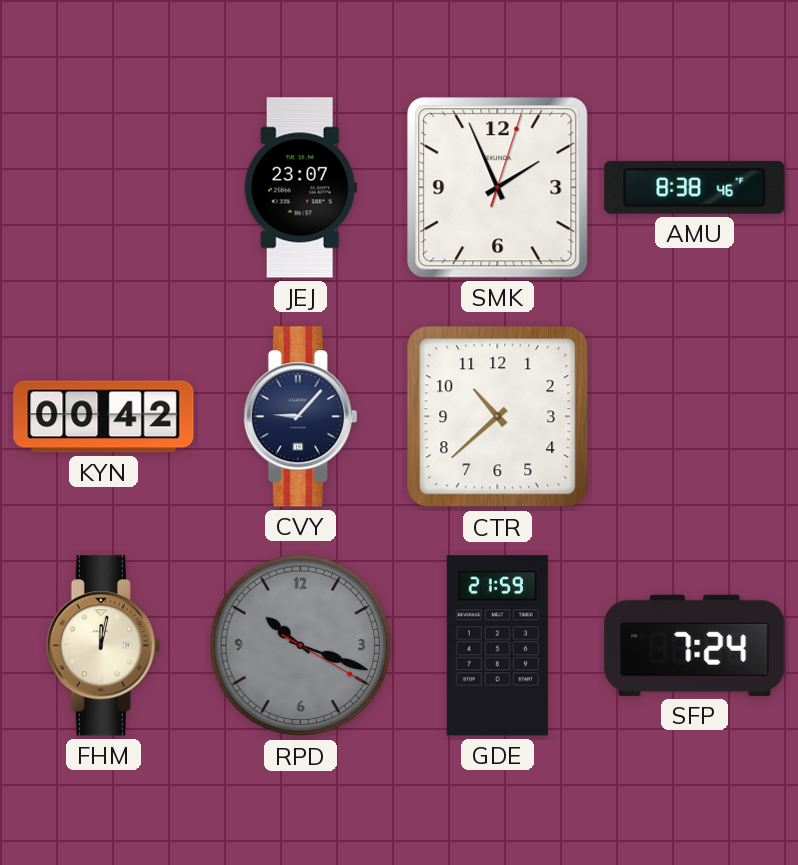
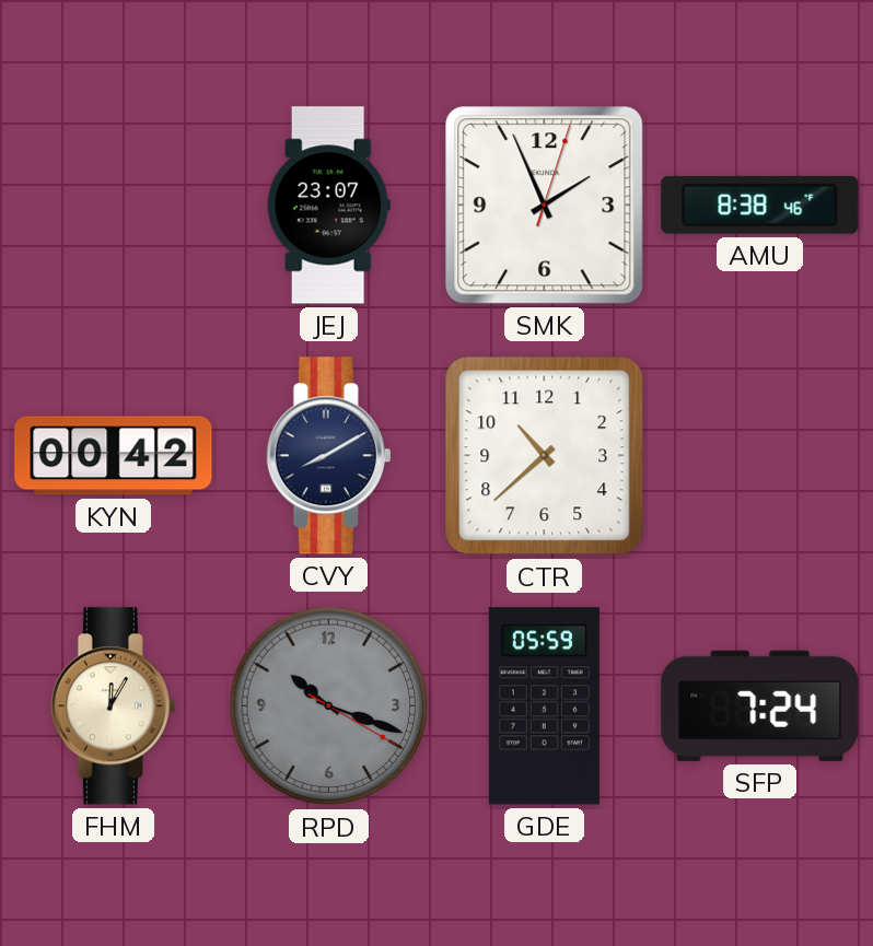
CVY: 9:07 -> 8:10 (328, 456)
FHM: 12:02 -> 12:05 (113, 706)
GDE: 21:59 -> 05:59 (544, 706)
